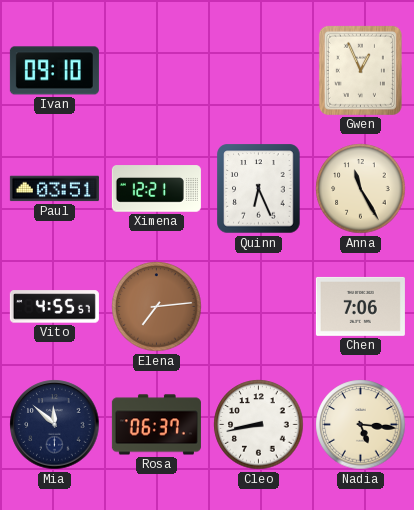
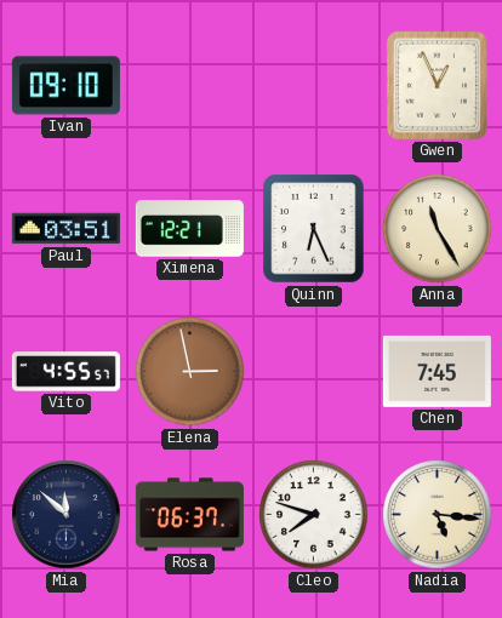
Elena: 7:14 -> 2:58 (190, 372)
Chen: 7:06 -> 7:45 (437, 371)
Cleo: 8:43 -> 7:48 (314, 515)
